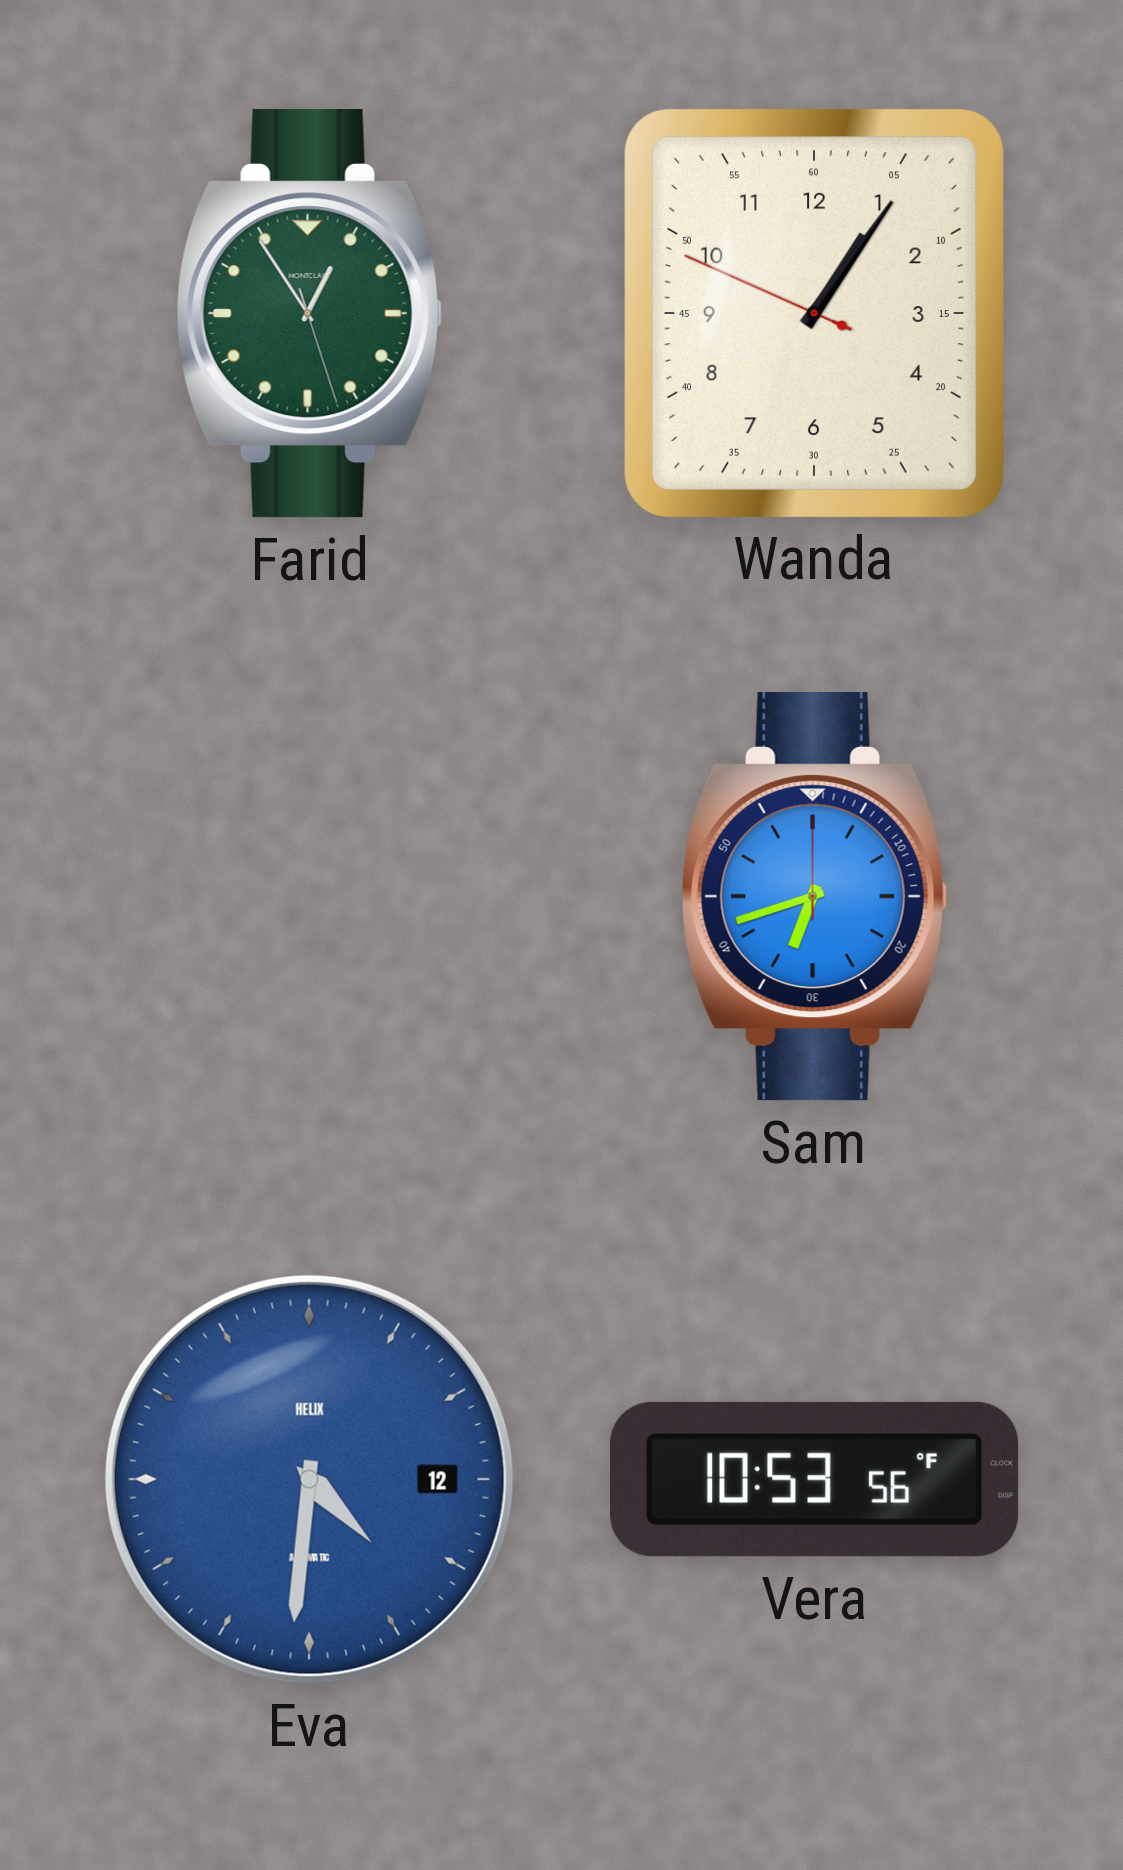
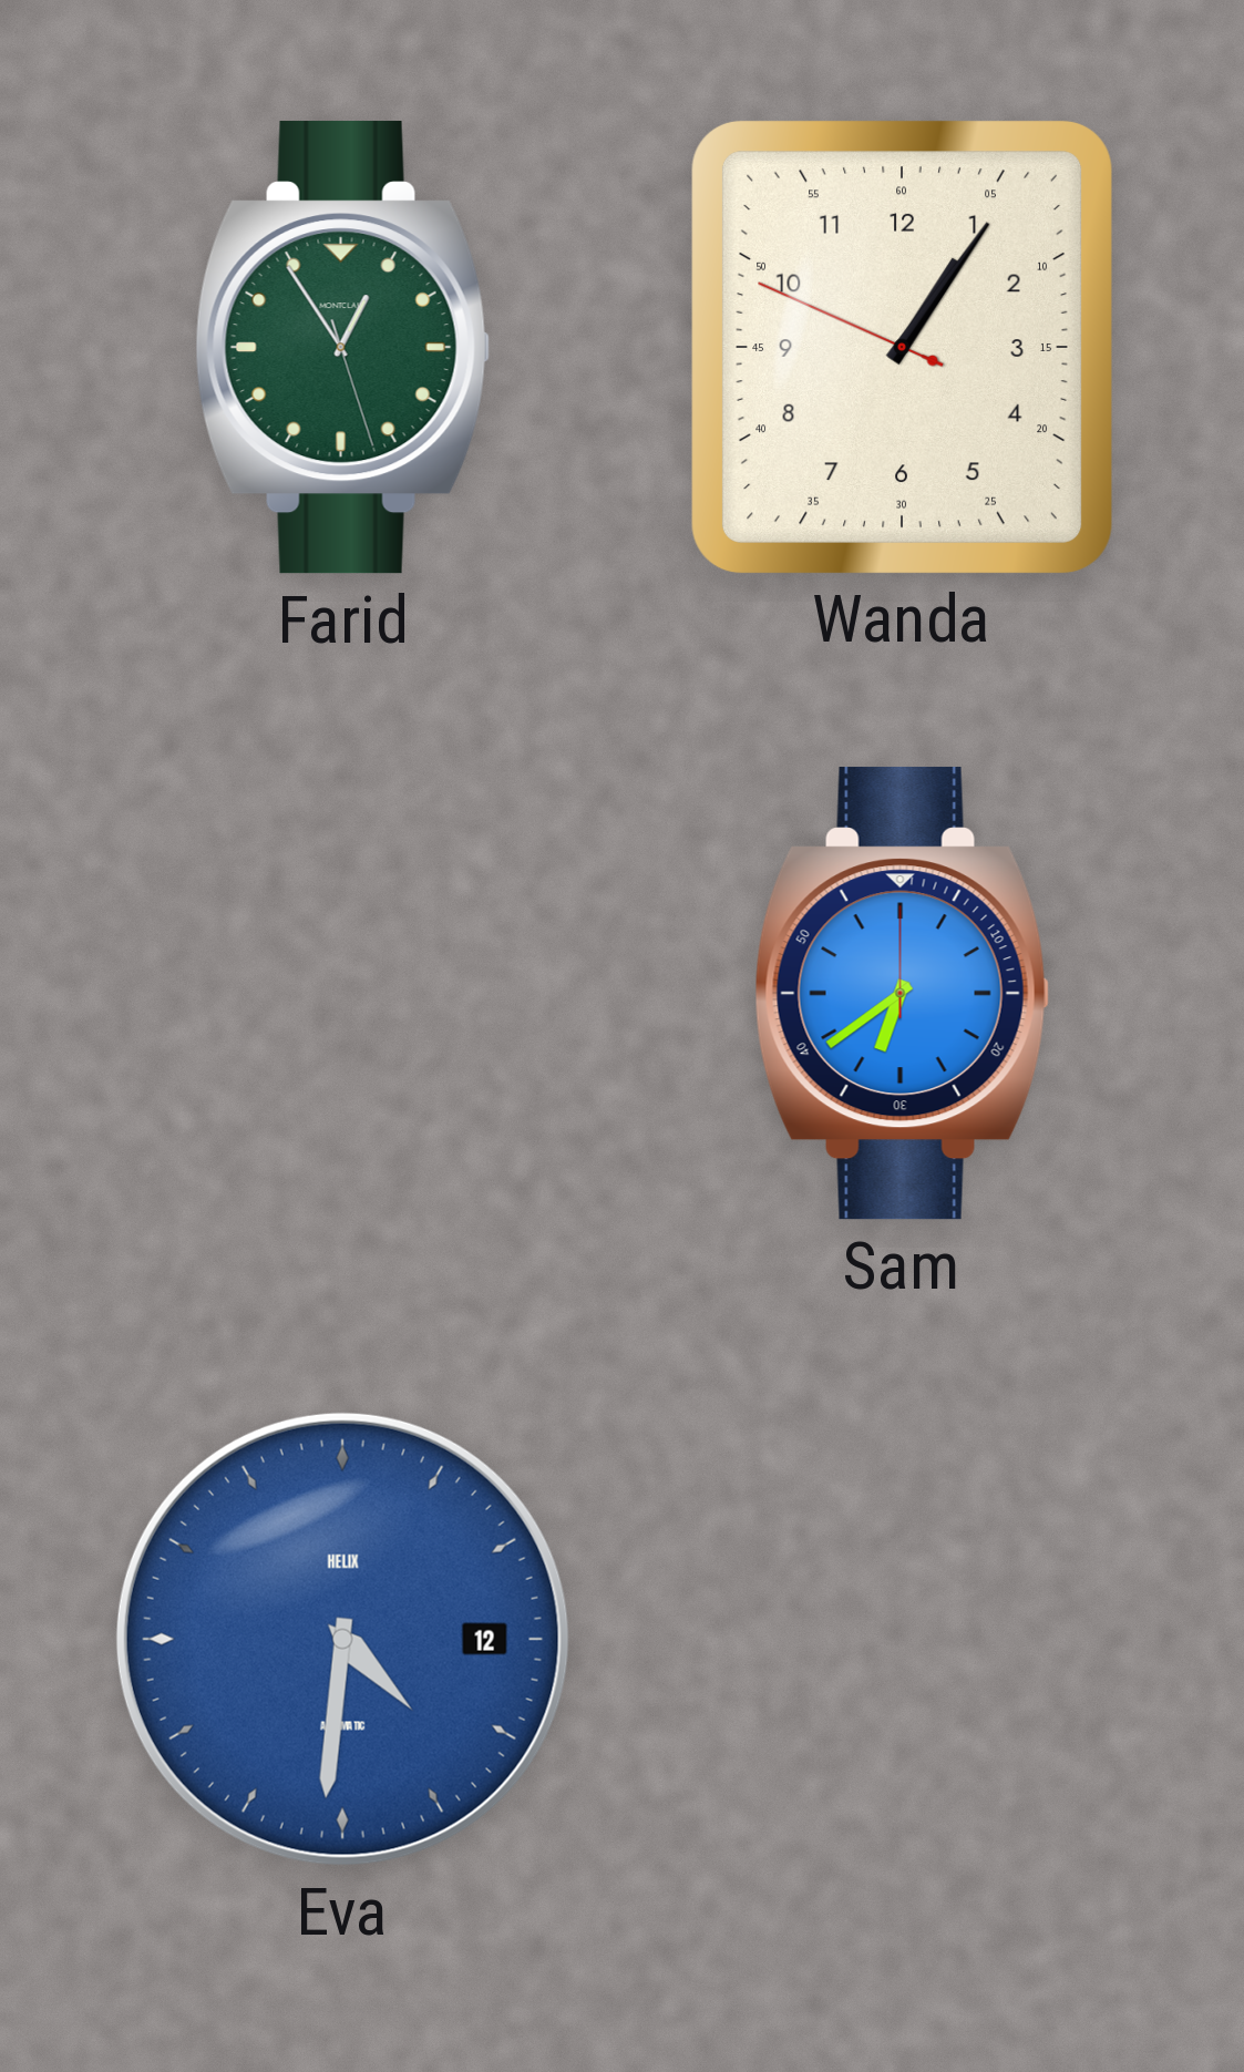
Sam: 6:42 -> 6:39 (902, 994)
Vera: 10:53 -> none (815, 1479)
